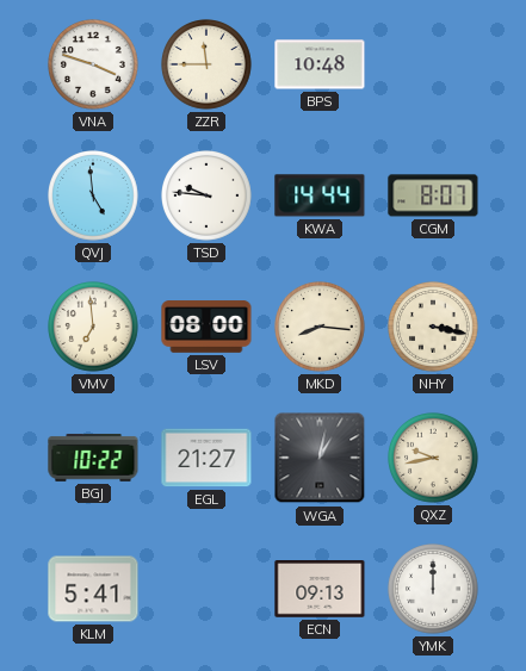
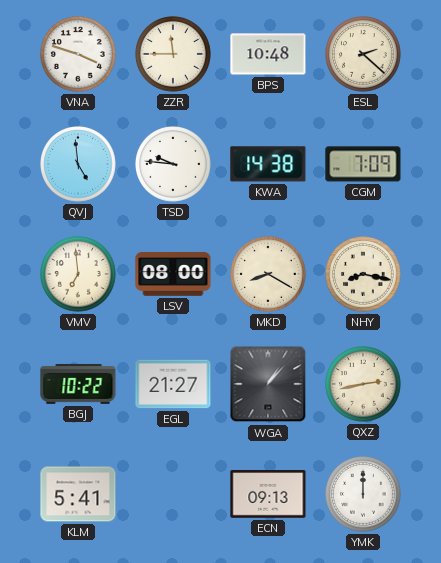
ESL: none -> 2:22 (364, 55)
KWA: 14:44 -> 14:38 (268, 164)
CGM: 8:07 -> 7:09 (363, 164)
MKD: 8:16 -> 8:20 (269, 275)
NHY: 3:17 -> 8:17 (364, 275)
WGA: 1:02 -> 1:07 (268, 384)
QXZ: 9:43 -> 2:43 (364, 385)
